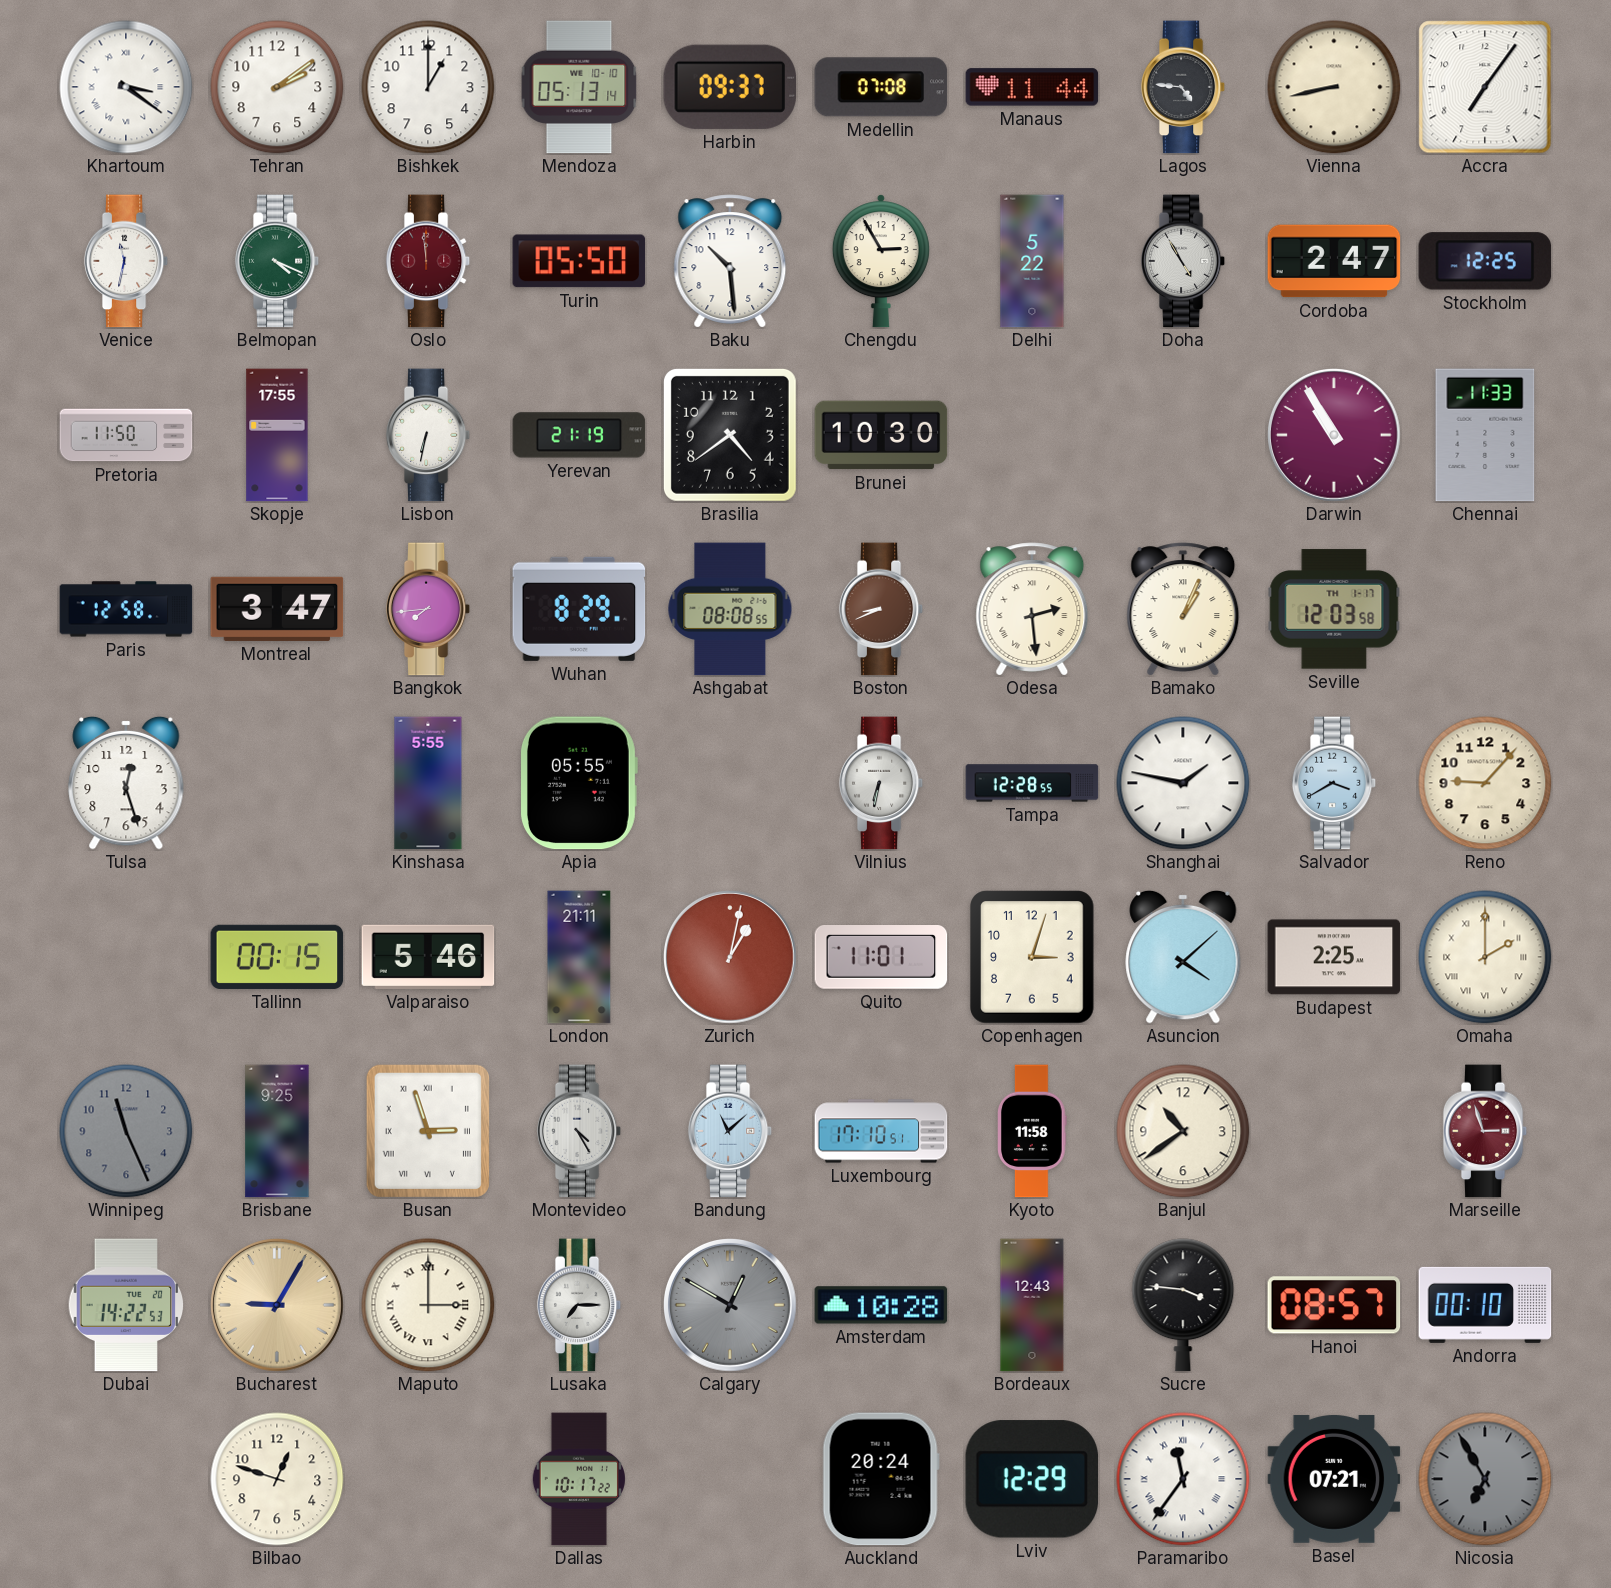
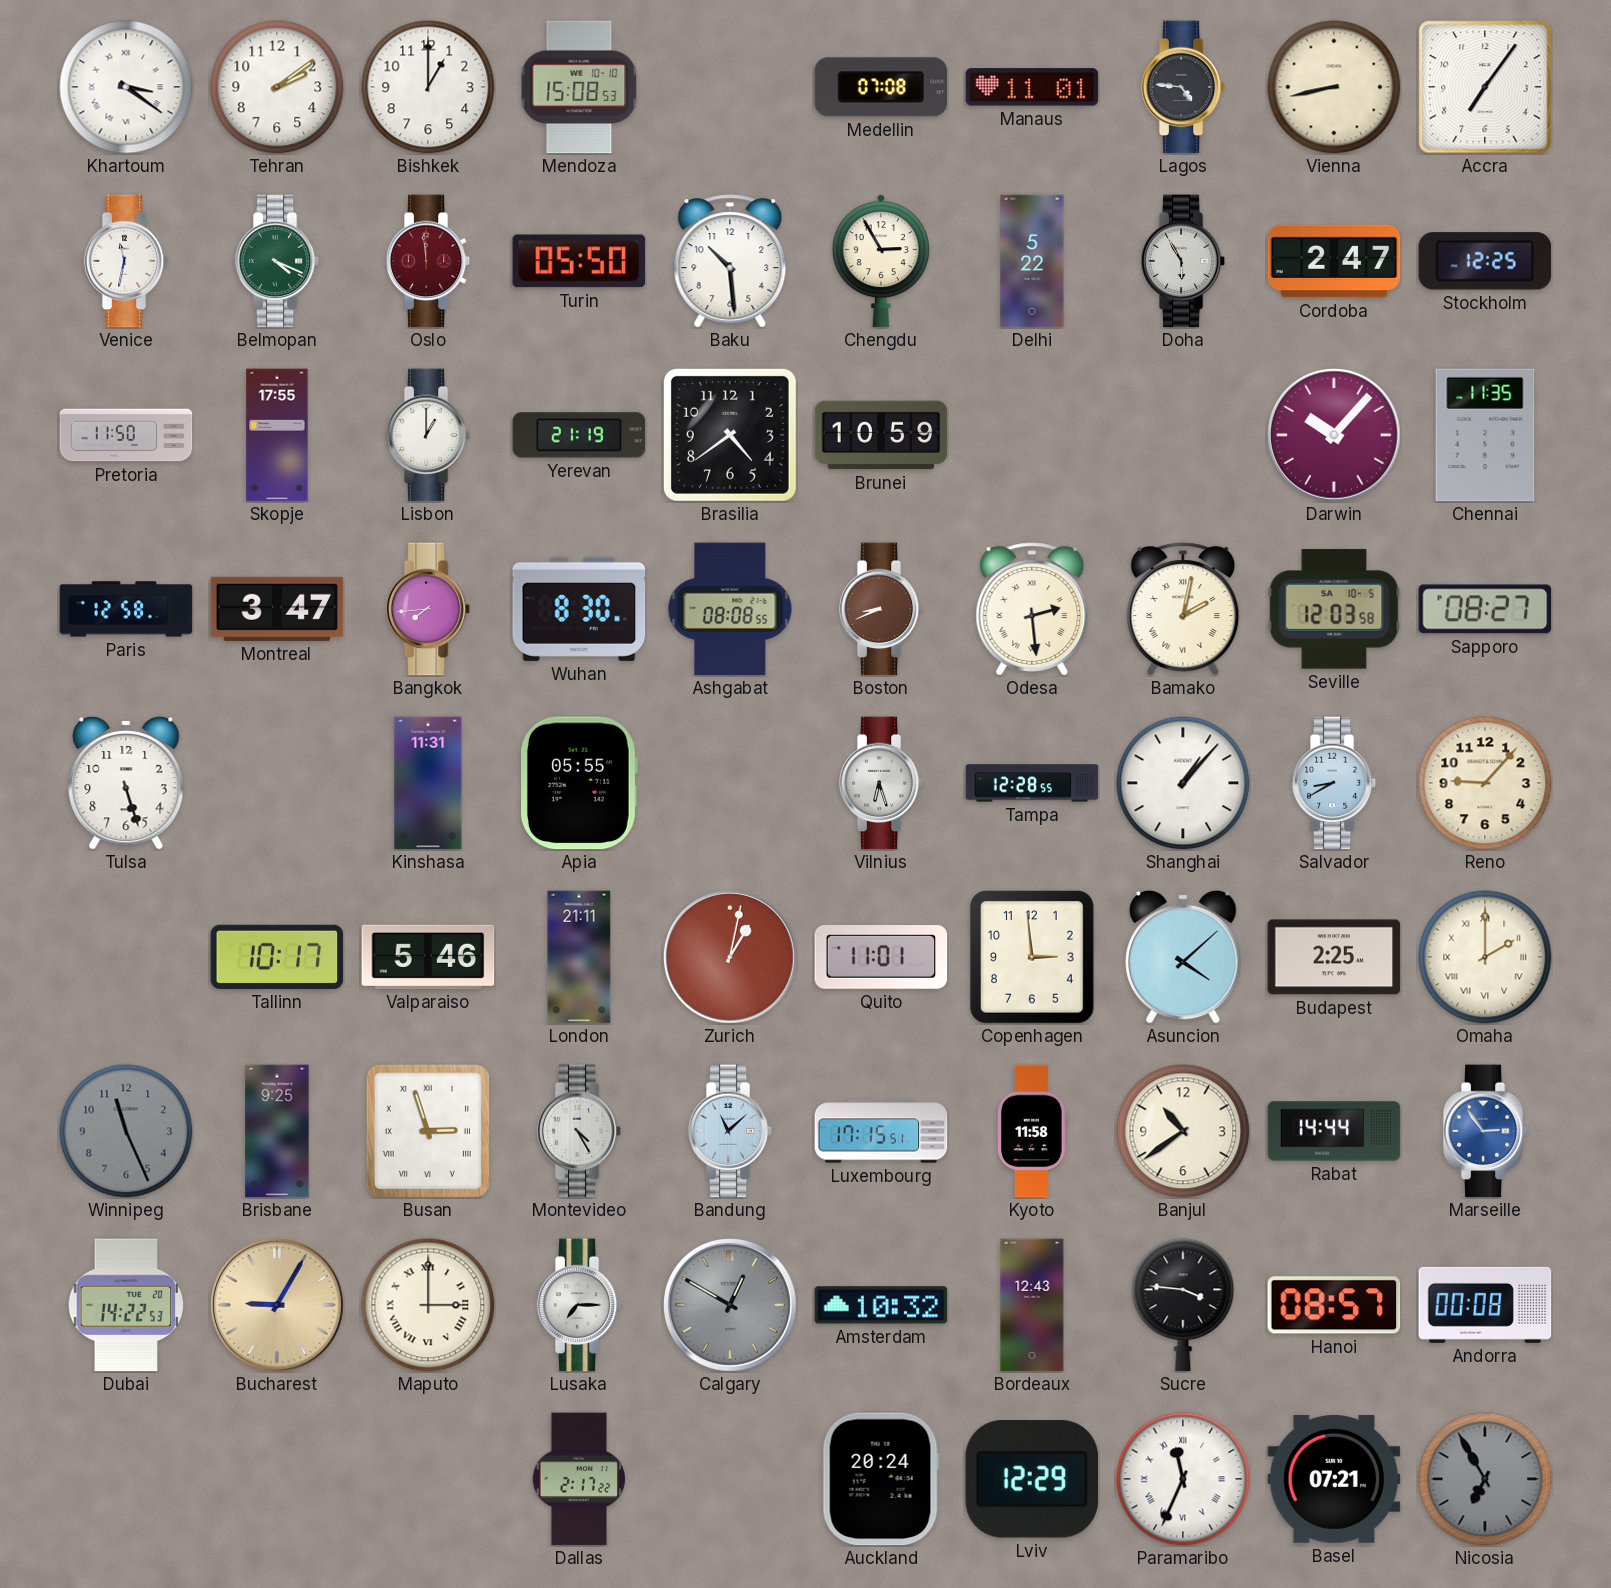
Mendoza: 05:13 -> 15:08 (579, 87)
Harbin: 09:37 -> none (730, 87)
Manaus: 11:44 -> 11:01 (1032, 87)
Doha: 4:55 -> 5:55 (1183, 261)
Lisbon: 6:32 -> 1:00 (428, 435)
Brunei: 10:30 -> 10:59 (881, 435)
Darwin: 10:55 -> 10:07 (1335, 436)
Chennai: 11:33 -> 11:35 (1485, 435)
Wuhan: 8:29 -> 8:30 (579, 609)
Bamako: 1:04 -> 2:02 (1183, 609)
Seville date: TH 1-17 -> SA 10-5 (1334, 609)
Sapporo: none -> 08:27 (1485, 609)
Tulsa: 12:27 -> 5:27 (126, 783)
Kinshasa: 5:55 -> 11:31 (428, 783)
Vilnius: 6:32 -> 6:27 (881, 783)
Shanghai: 1:47 -> 1:07 (1183, 783)
Salvador: 3:40 -> 8:40 (1334, 783)
Tallinn: 00:15 -> 10:17 (277, 957)
Copenhagen: 3:03 -> 2:59 (1032, 957)
Luxembourg: 17:10 -> 17:15 (881, 1131)
Rabat: none -> 14:44 (1334, 1131)
Marseille: 2:57 -> 2:54 (1485, 1131)
Marseille dial: burgundy -> blue (1485, 1131)
Amsterdam: 10:28 -> 10:32 (881, 1305)
Andorra: 00:10 -> 00:08 (1485, 1305)
Bilbao: 12:48 -> none (277, 1479)
Dallas: 10:17 -> 2:17 (579, 1479)
Paramaribo: 11:36 -> 11:34 (1183, 1479)
